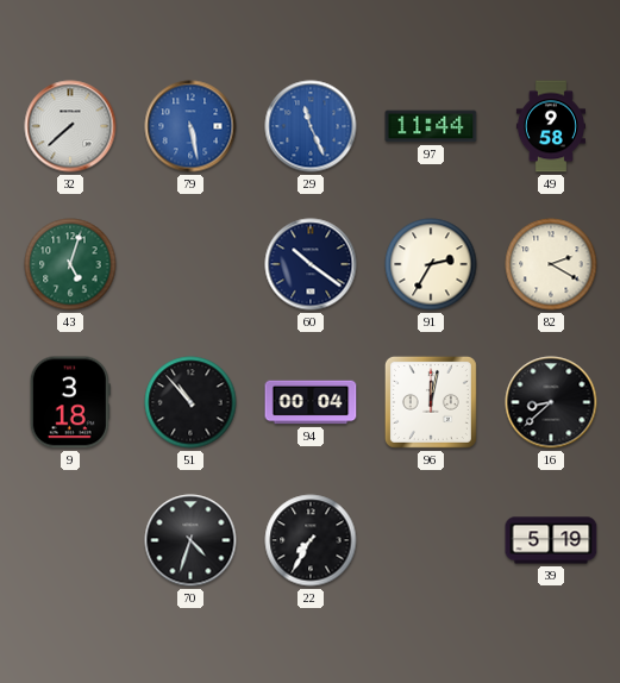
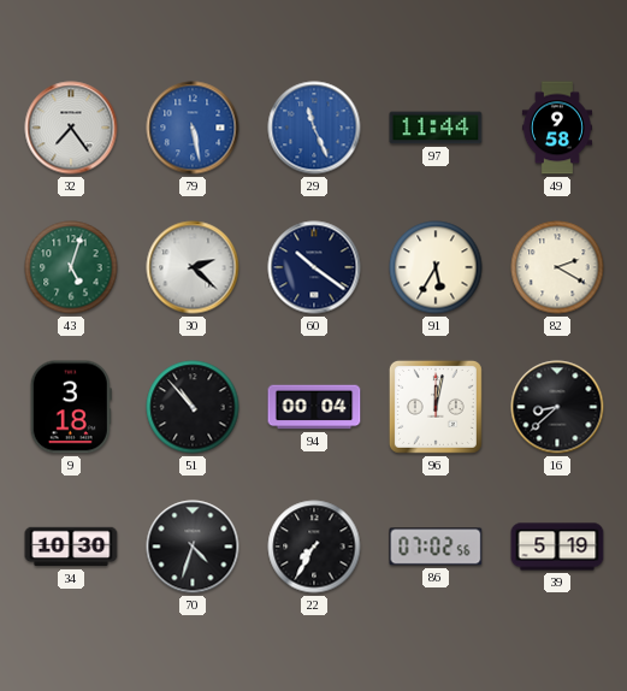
32: 7:38 -> 7:24 (71, 128)
30: none -> 2:22 (193, 267)
91: 2:35 -> 5:35 (436, 267)
34: none -> 10:30 (71, 547)
86: none -> 07:02 (436, 547)
